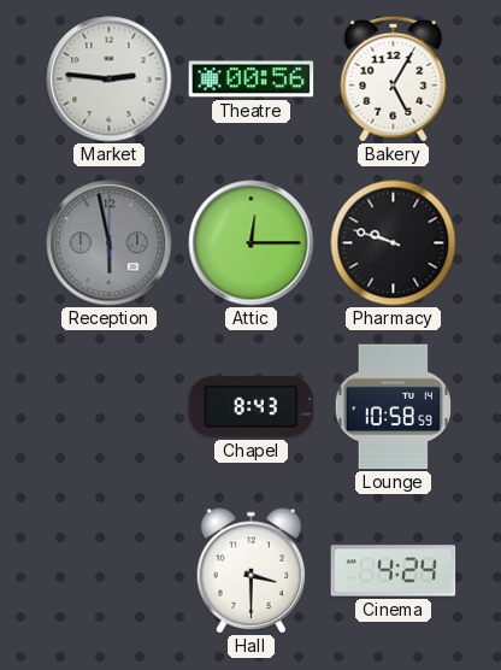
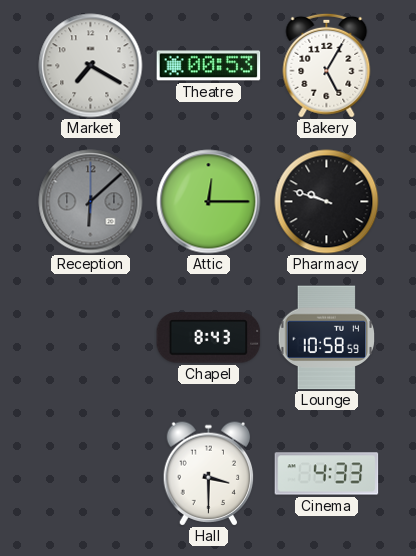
Market: 2:46 -> 7:20 (91, 66)
Theatre: 00:56 -> 00:53 (209, 66)
Reception: 5:58 -> 6:08 (91, 202)
Cinema: 4:24 -> 4:33 (327, 474)
